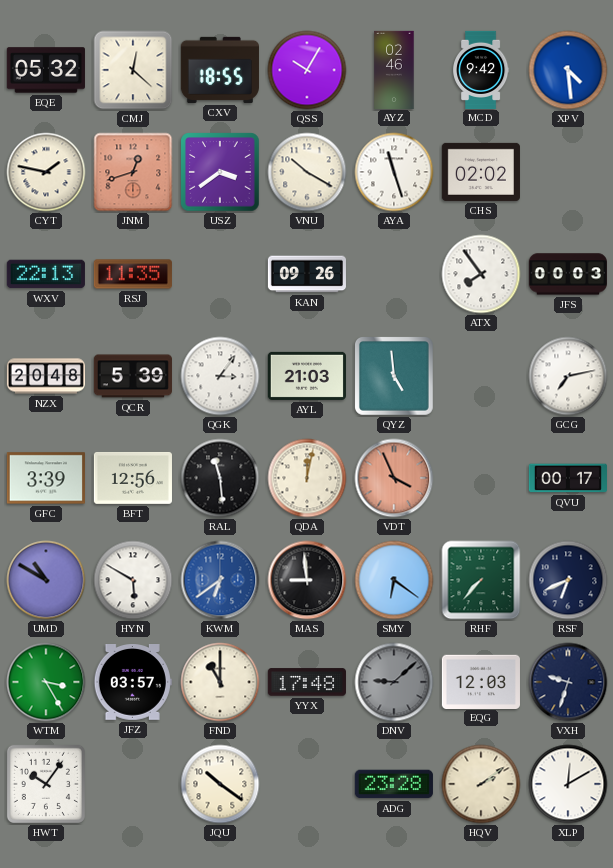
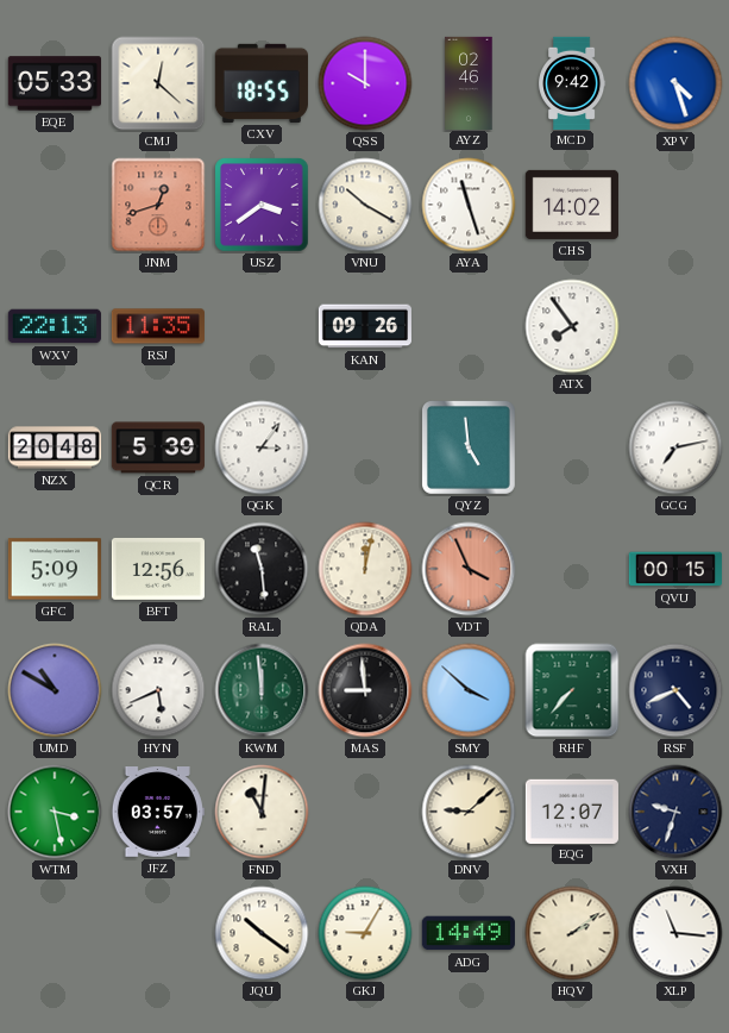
EQE: 05:32 -> 05:33 (55, 83)
QSS: 10:05 -> 10:00 (365, 83)
XPV: 4:29 -> 4:27 (675, 83)
CYT: 1:47 -> none (46, 172)
CHS: 02:02 -> 14:02 (572, 205)
JFS: 00:03 -> none (568, 274)
AYL: 21:03 -> none (307, 376)
GFC: 3:39 -> 5:09 (55, 569)
QVU: 00:17 -> 00:15 (675, 569)
HYN: 5:50 -> 5:41 (158, 690)
KWM: 6:39 -> 11:59 (262, 690)
KWM dial: blue -> green (262, 690)
SMY: 6:21 -> 3:52 (469, 690)
RSF: 6:41 -> 4:41 (675, 690)
WTM: 3:25 -> 3:28 (55, 812)
FND: 11:00 -> 11:01 (262, 812)
YYX: 17:48 -> none (307, 682)
DNV dial: grey -> cream (469, 812)
EQG: 12:03 -> 12:07 (572, 810)
HWT: 10:06 -> none (46, 784)
GKJ: none -> 9:05 (365, 933)
ADG: 23:28 -> 14:49 (469, 933)
XLP: 12:10 -> 11:16 (675, 933)
